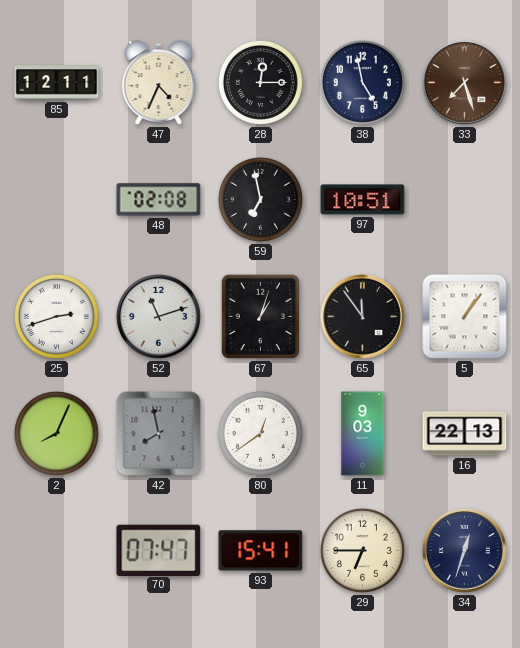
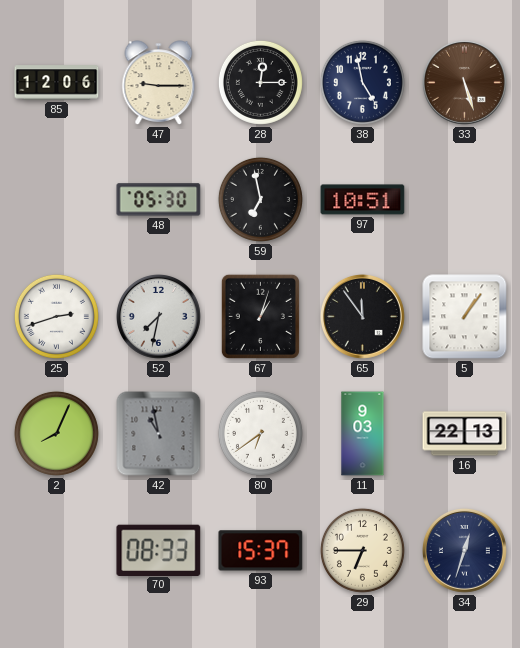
85: 12:11 -> 12:06 (57, 83)
47: 4:34 -> 9:15 (159, 83)
33: 7:27 -> 5:27 (465, 83)
48: 02:08 -> 05:30 (159, 200)
52: 11:12 -> 7:32 (159, 317)
42: 7:58 -> 10:58 (159, 434)
80: 12:39 -> 6:39 (260, 433)
70: 07:47 -> 08:33 (159, 550)
93: 15:41 -> 15:37 (261, 551)
